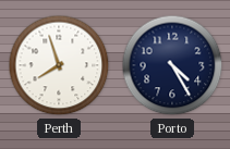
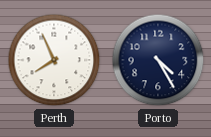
Perth: 7:57 -> 7:56 (54, 60)
